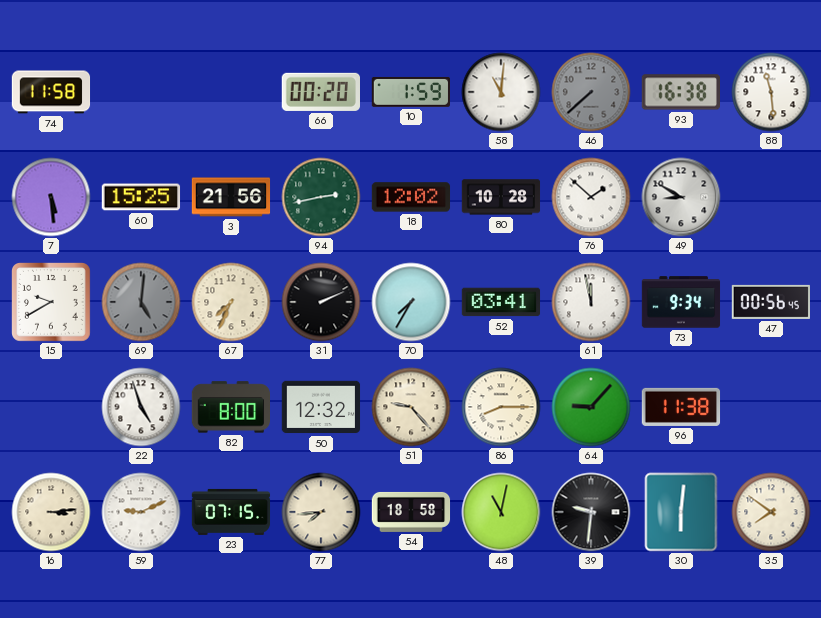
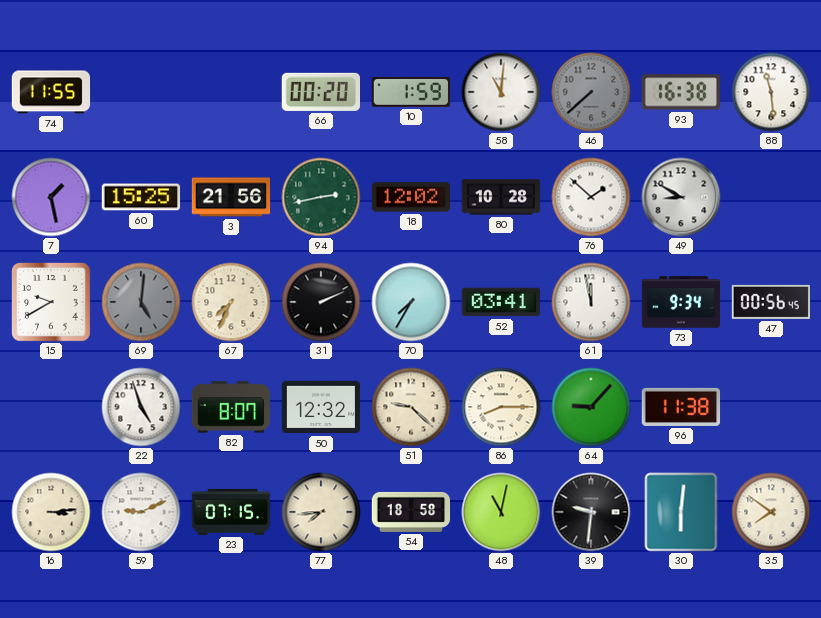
74: 11:58 -> 11:55 (51, 92)
7: 5:29 -> 1:28 (51, 197)
82: 8:00 -> 8:07 (230, 407)
51: 9:23 -> 9:22 (411, 407)
